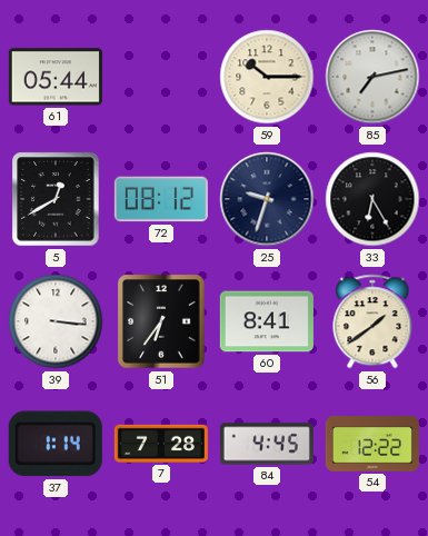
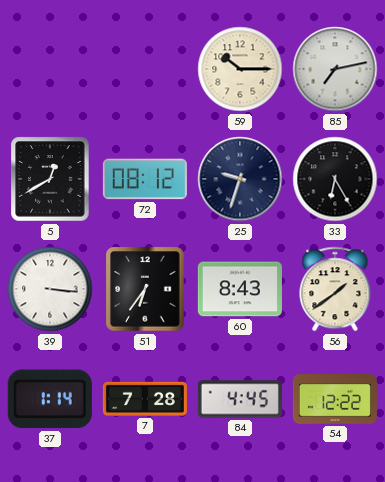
61: 05:44 -> none (56, 77)
60: 8:41 -> 8:43 (240, 289)
